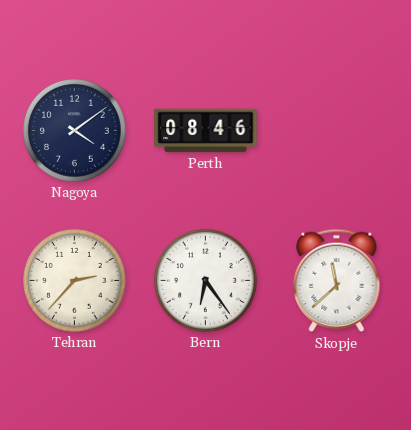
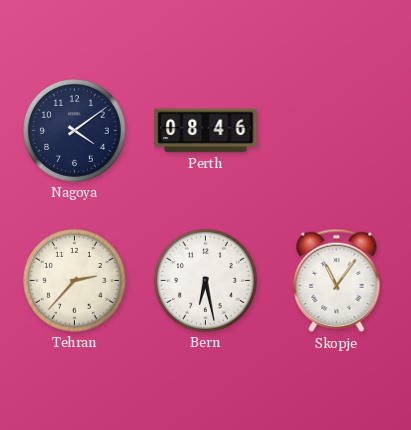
Bern: 6:24 -> 6:28 (206, 281)
Skopje: 11:38 -> 11:06 (337, 281)
